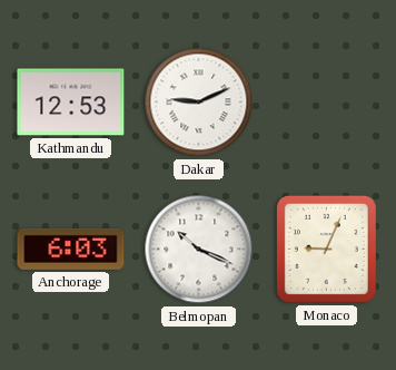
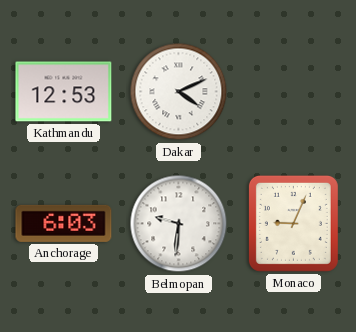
Dakar: 9:11 -> 4:11 (179, 92)
Belmopan: 10:19 -> 9:31 (179, 224)
